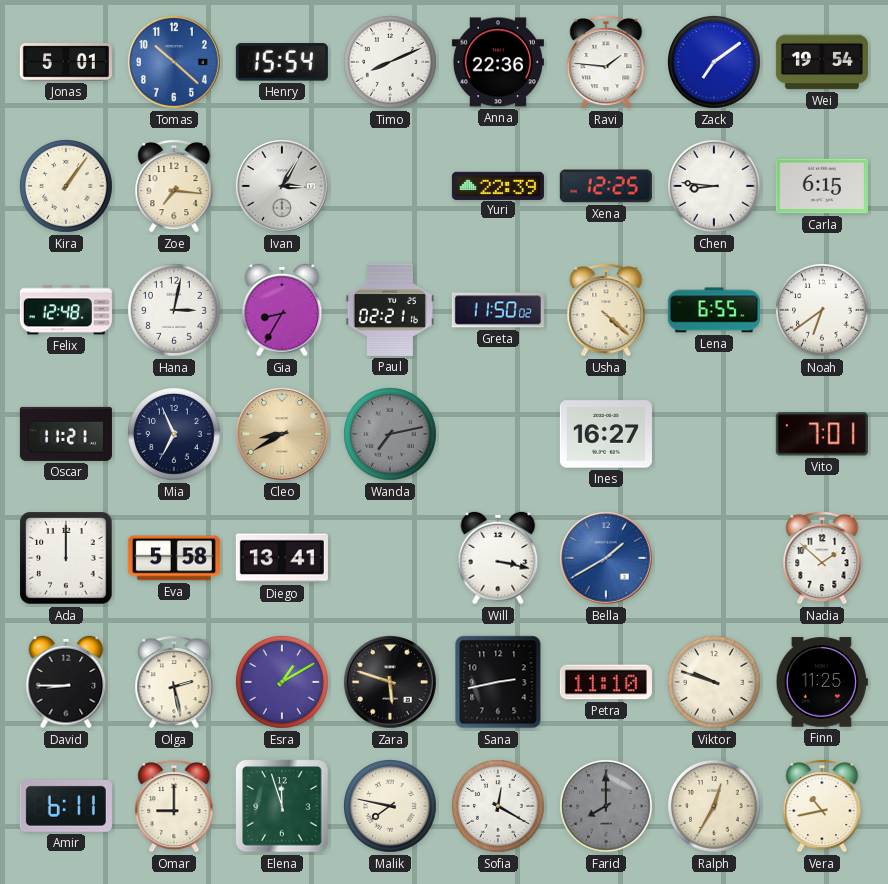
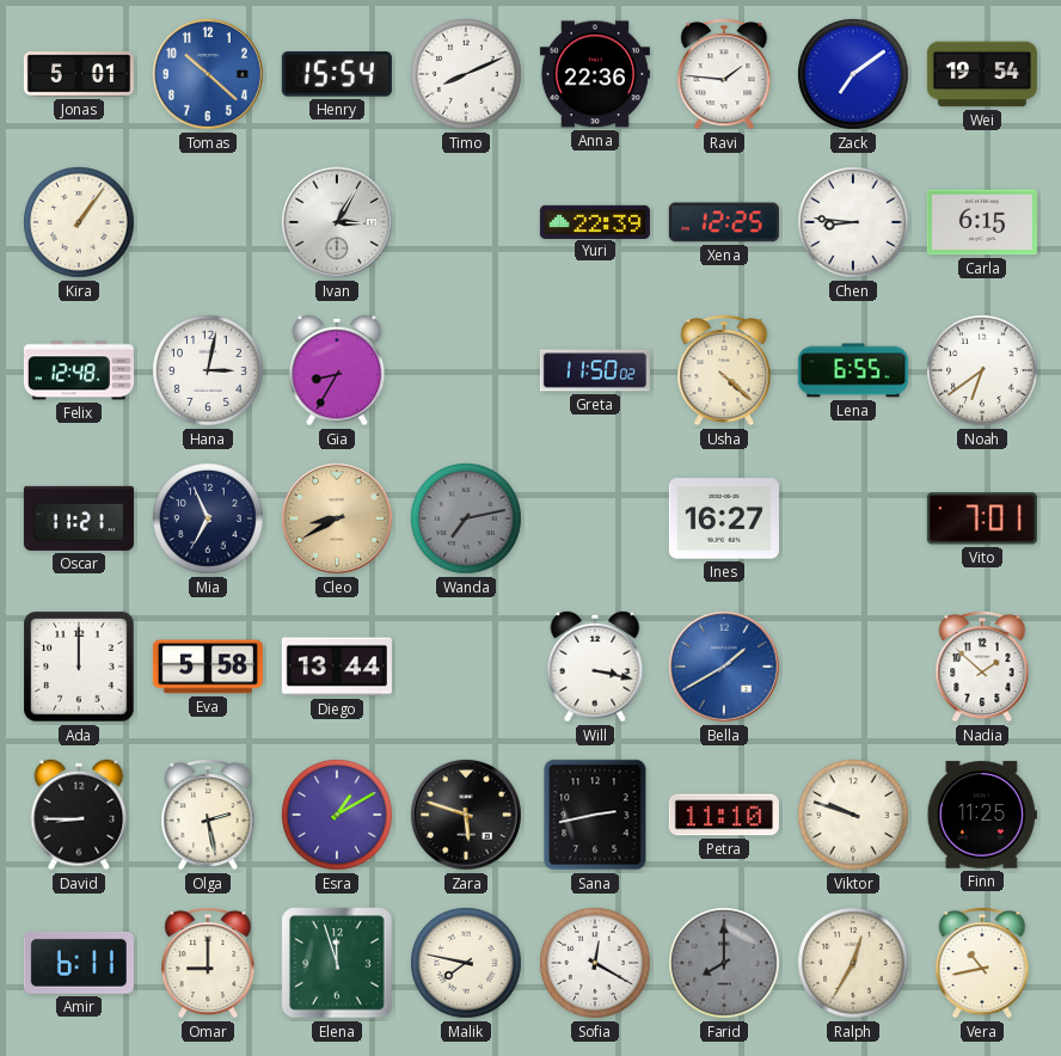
Zoe: 7:16 -> none (174, 187)
Paul: 02:21 -> none (389, 310)
Diego: 13:41 -> 13:44 (337, 667)
